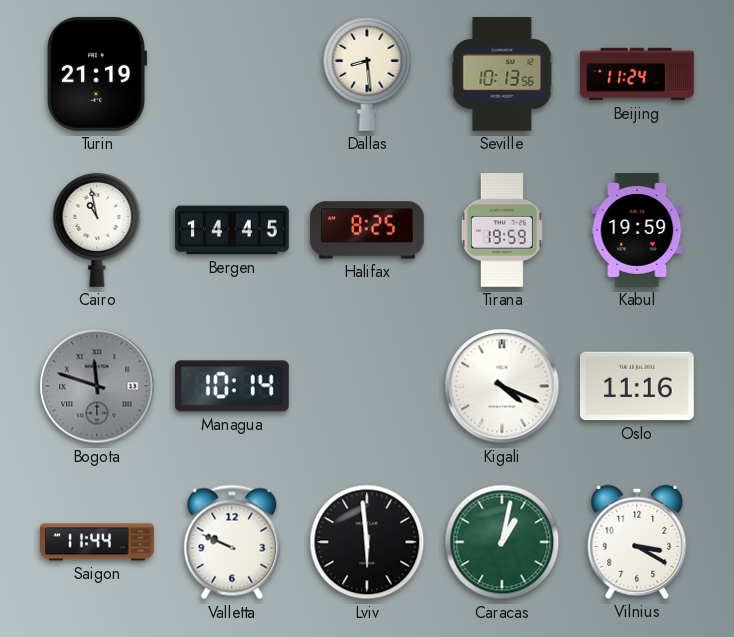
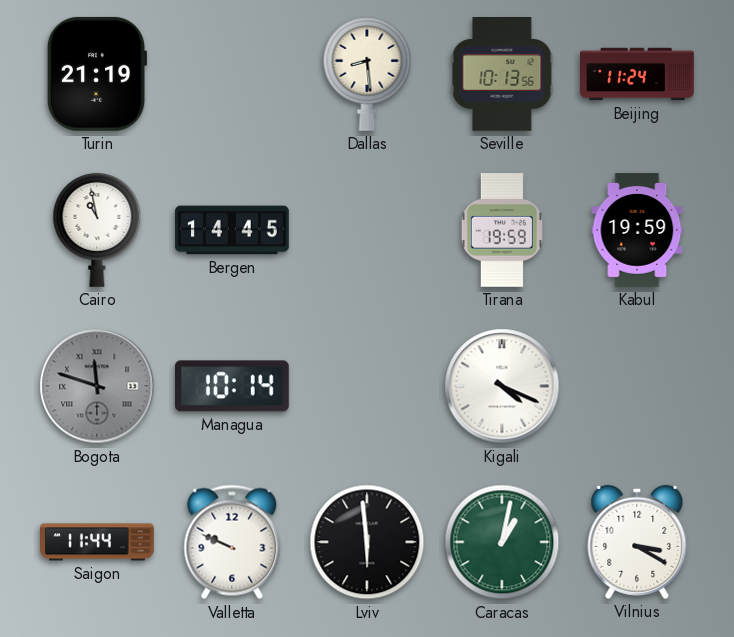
Halifax: 8:25 -> none (367, 230)
Oslo: 11:16 -> none (637, 386)
